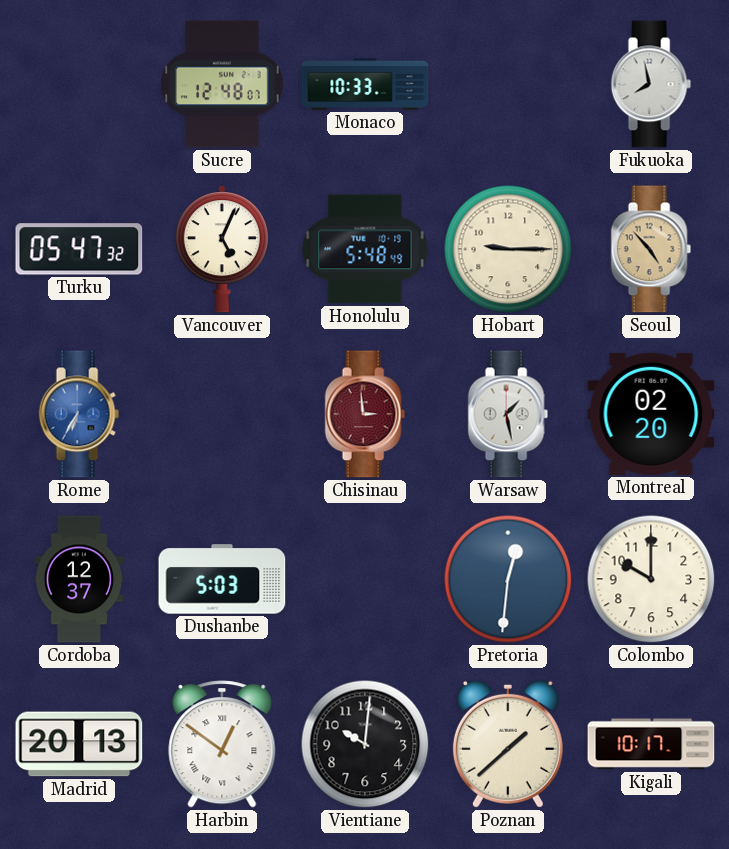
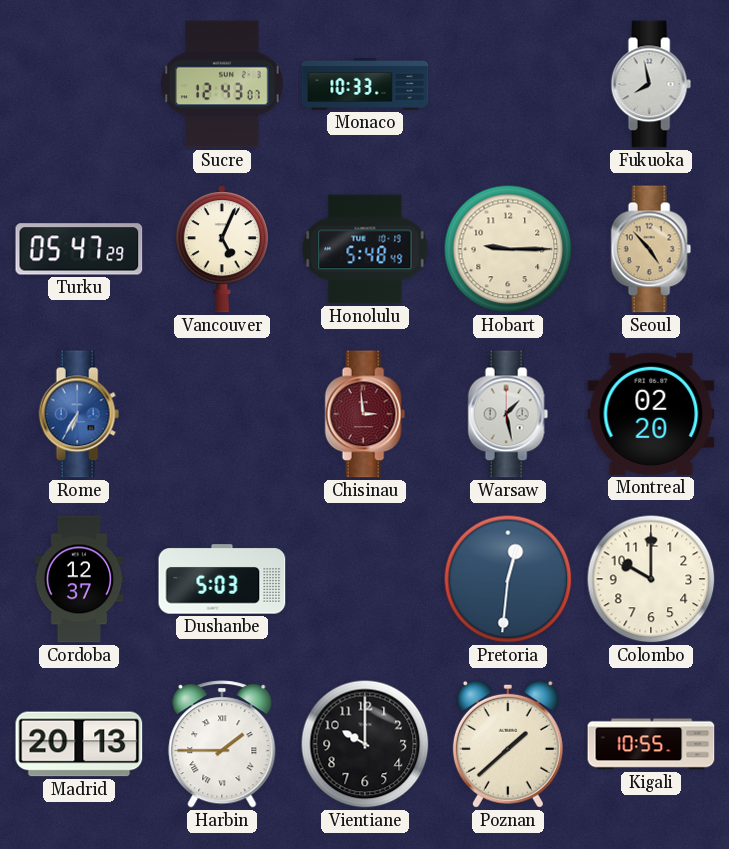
Sucre: 12:48 -> 12:43 (222, 84)
Turku: 05:47:32 -> 05:47:29 (79, 249)
Harbin: 12:51 -> 1:45 (222, 744)
Vientiane: 10:01 -> 10:00 (365, 744)
Kigali: 10:17 -> 10:55 (651, 744)
